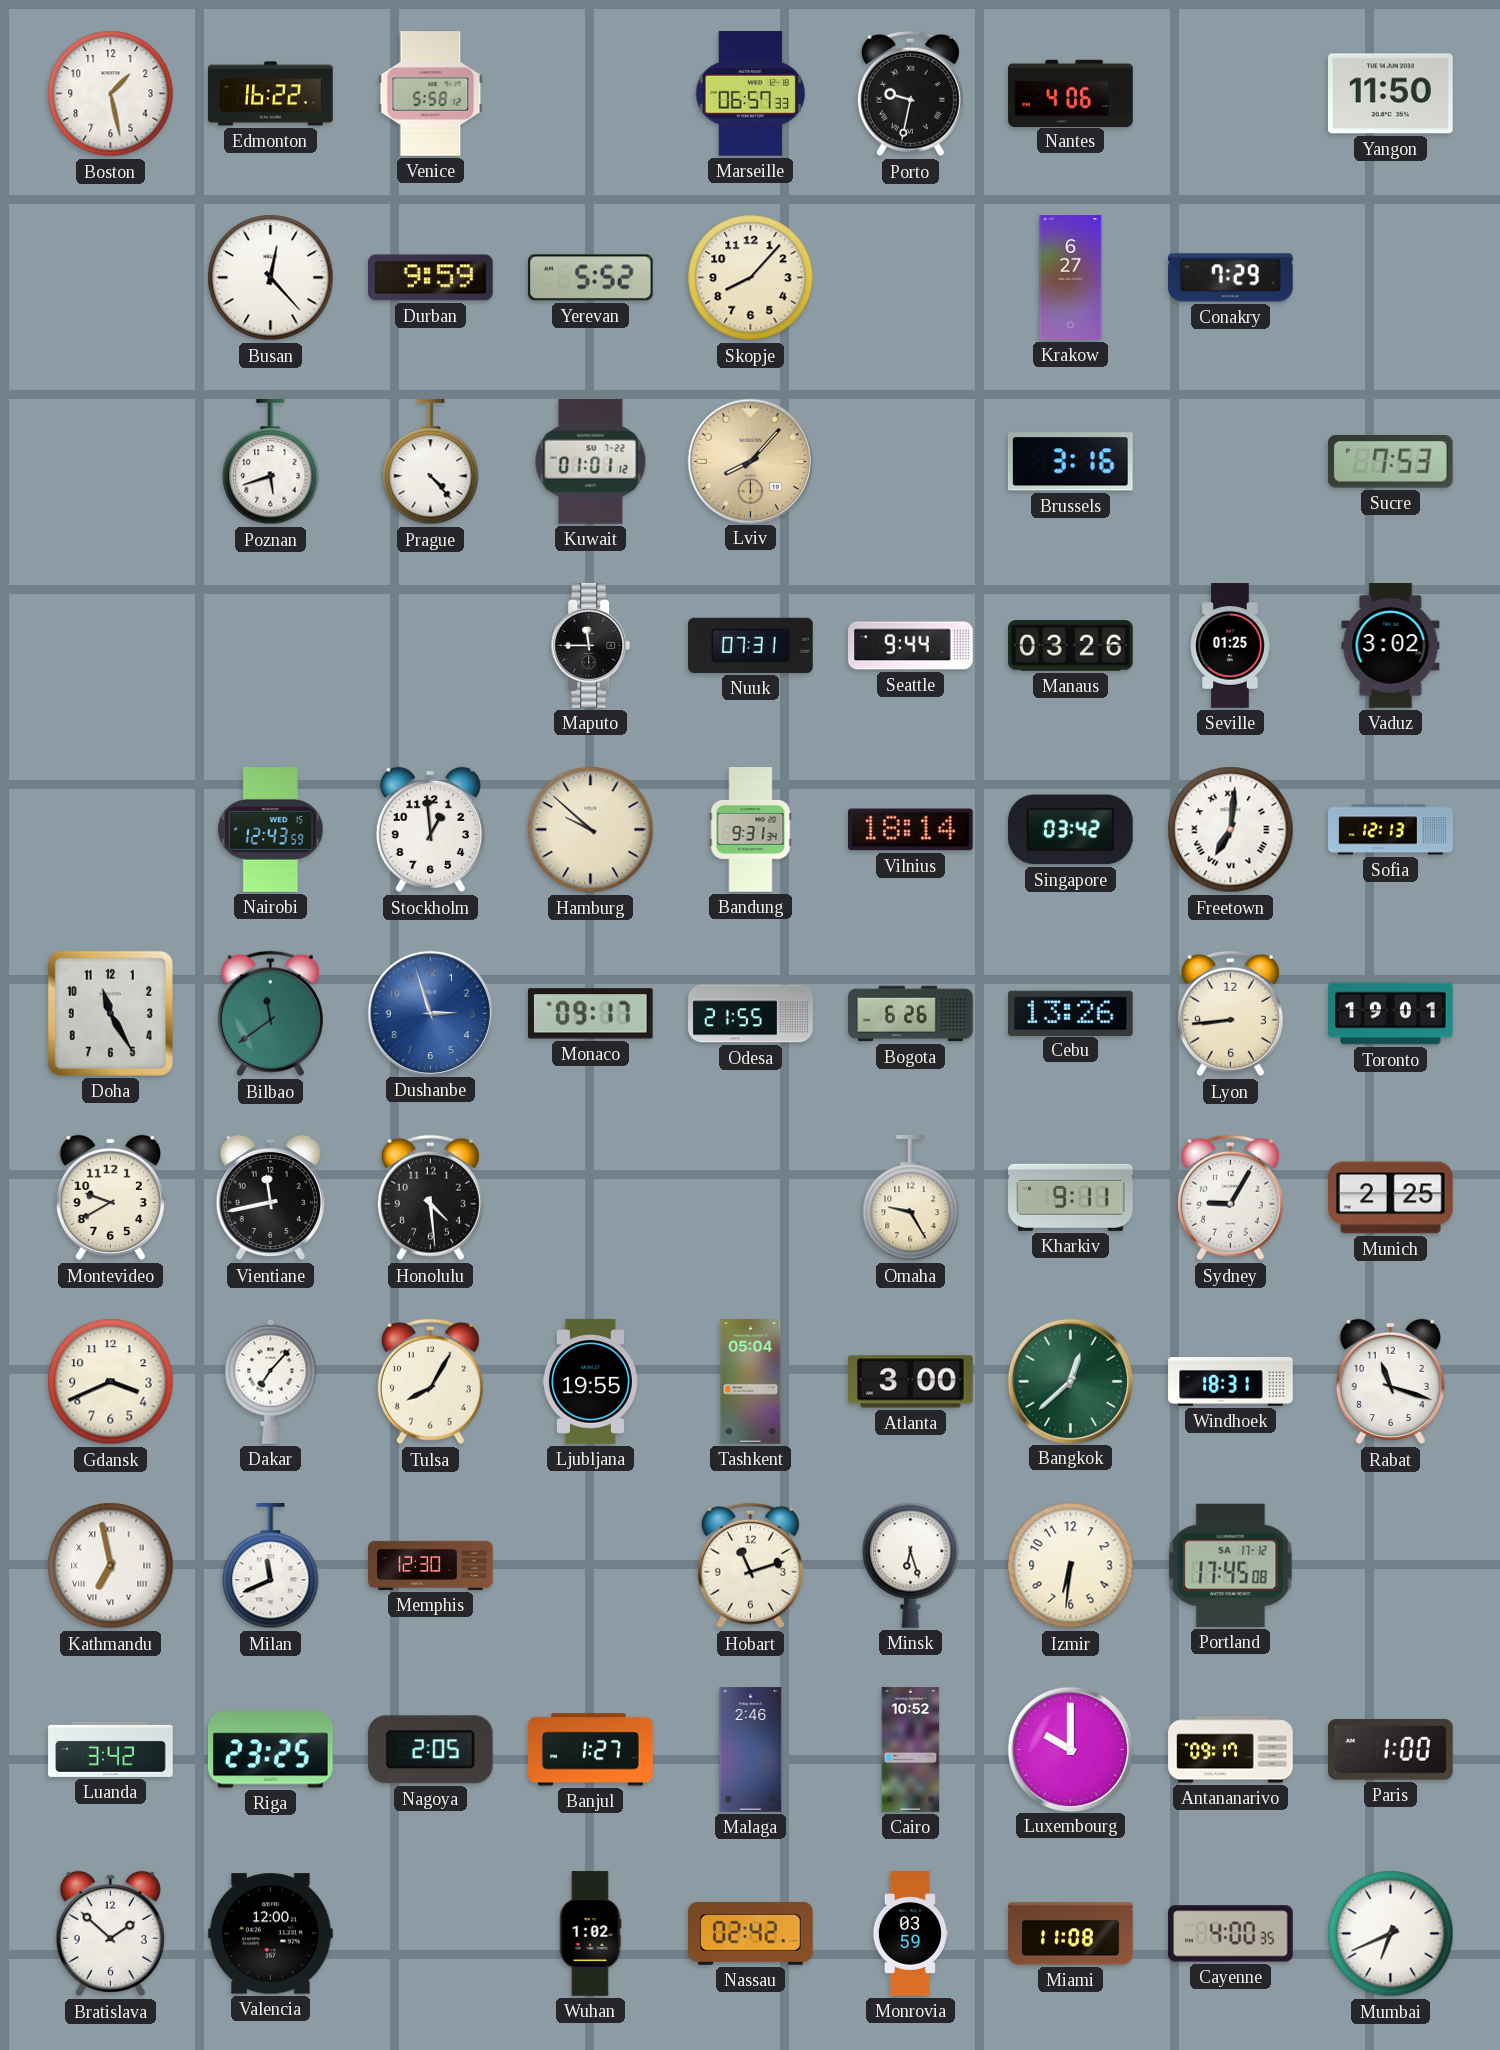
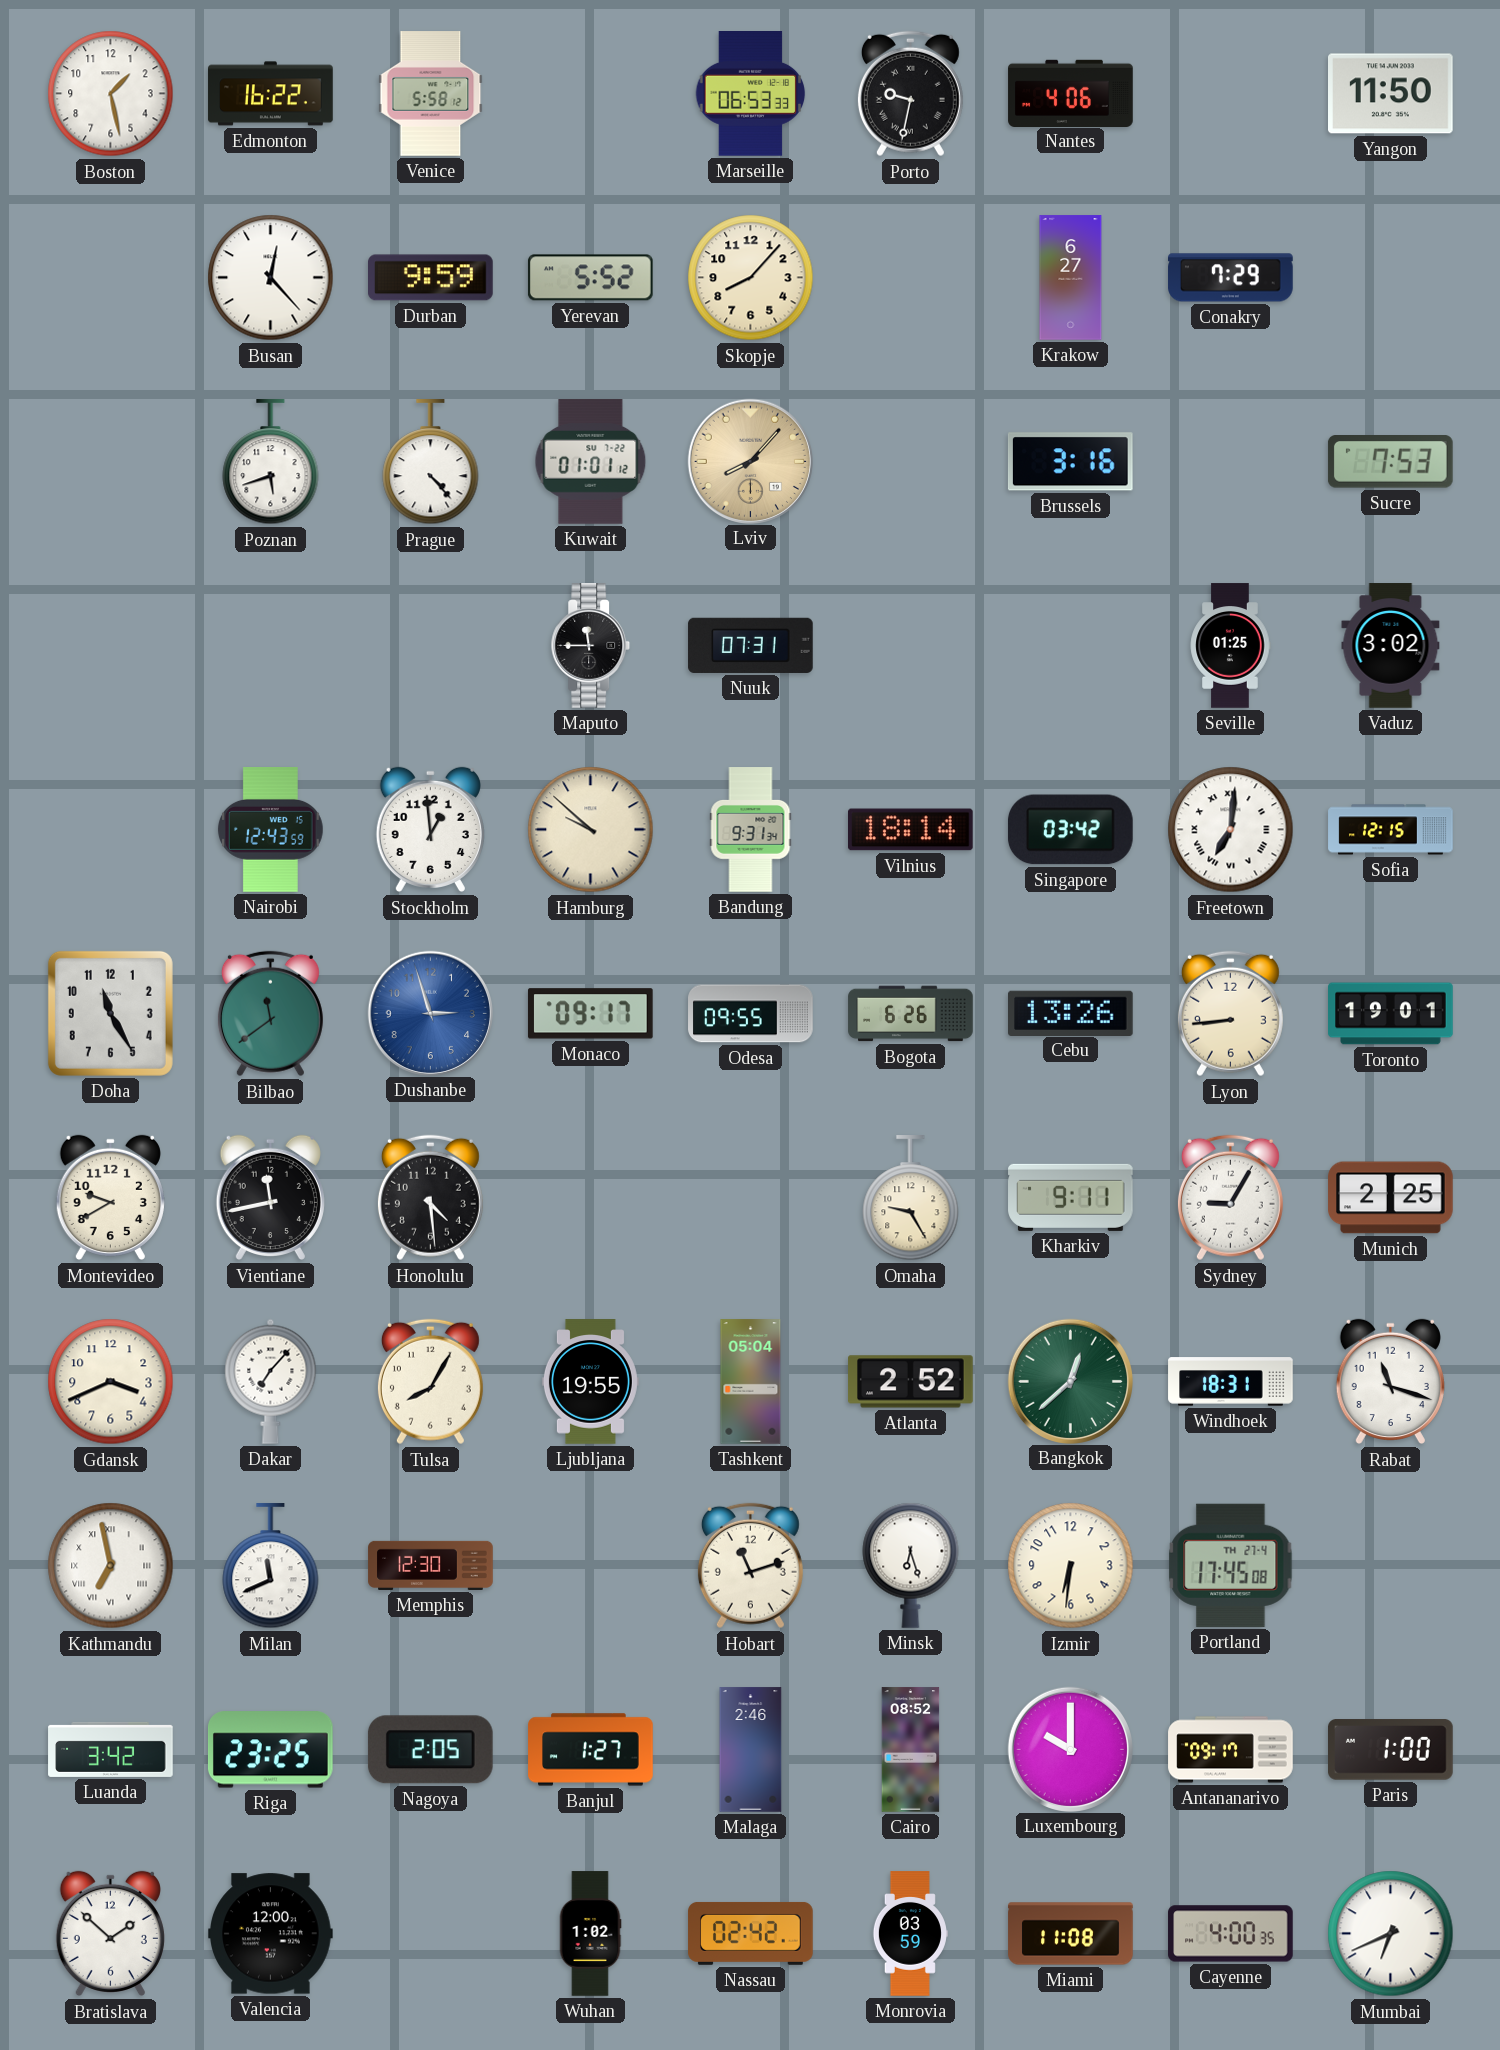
Marseille: 06:57 -> 06:53 (751, 94)
Seattle: 9:44 -> none (911, 646)
Manaus: 03:26 -> none (1071, 646)
Sofia: 12:13 -> 12:15 (1391, 830)
Odesa: 21:55 -> 09:55 (751, 1014)
Atlanta: 3:00 -> 2:52 (911, 1382)
Portland date: SA 17-12 -> TH 27-4 (1231, 1565)
Cairo: 10:52 -> 08:52 (911, 1750)
